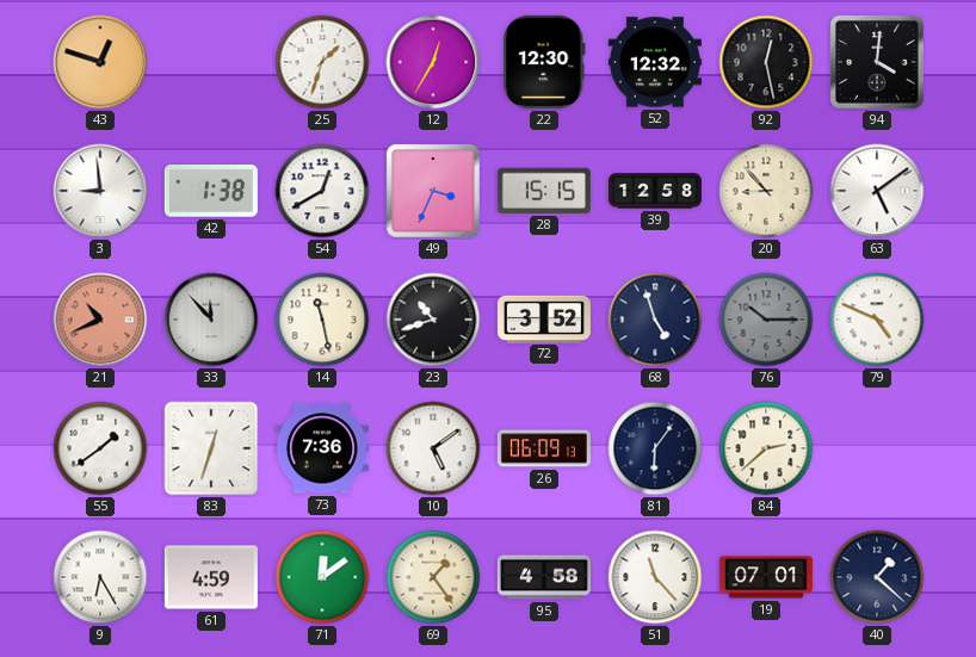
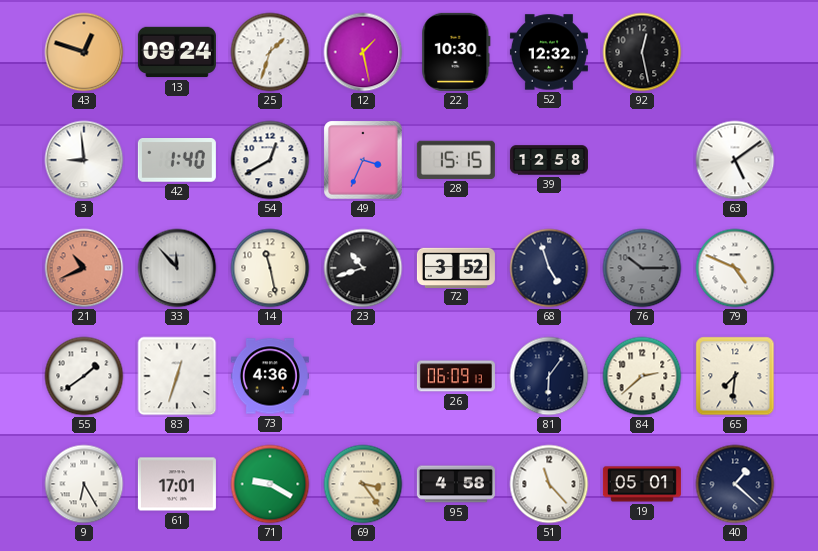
13: none -> 09:24 (177, 52)
12: 12:35 -> 1:28 (363, 52)
22: 12:30 -> 10:30 (456, 52)
94: 4:01 -> none (877, 62)
42: 1:38 -> 1:40 (177, 161)
20: 8:53 -> none (766, 191)
73: 7:36 -> 4:36 (270, 376)
10: 5:09 -> none (433, 448)
65: none -> 7:31 (735, 376)
61: 4:59 -> 17:01 (177, 484)
71: 12:09 -> 9:20 (270, 484)
69: 1:24 -> 3:24 (363, 484)
19: 07:01 -> 05:01 (642, 484)
